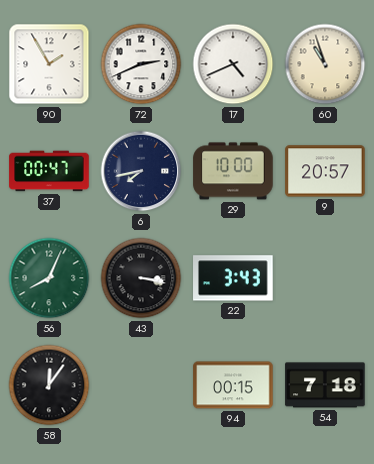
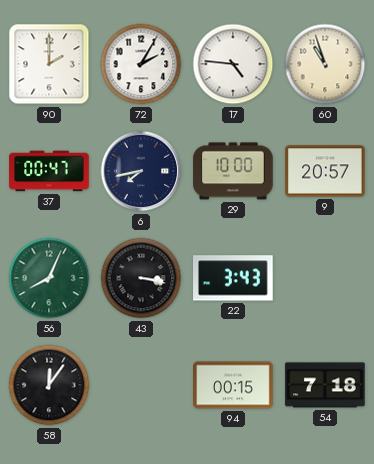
90: 1:55 -> 2:00 (49, 64)
72: 2:41 -> 2:05 (141, 64)
17: 4:41 -> 4:46 (233, 64)
